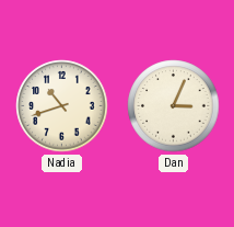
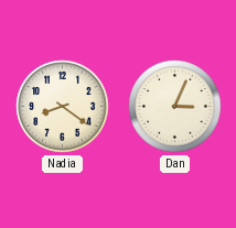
Nadia: 10:42 -> 8:21 (63, 107)
